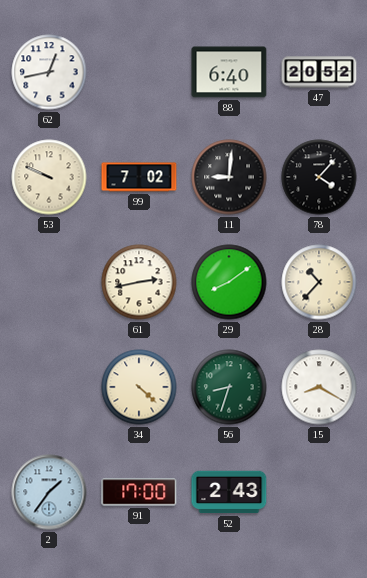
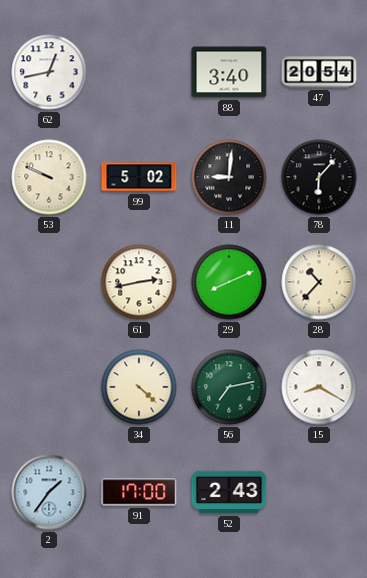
88: 6:40 -> 3:40 (229, 72)
47: 20:52 -> 20:54 (319, 72)
99: 7:02 -> 5:02 (139, 177)
78: 4:07 -> 6:07 (319, 177)
29: 8:09 -> 8:11 (229, 282)
56: 8:33 -> 7:13 (229, 387)
